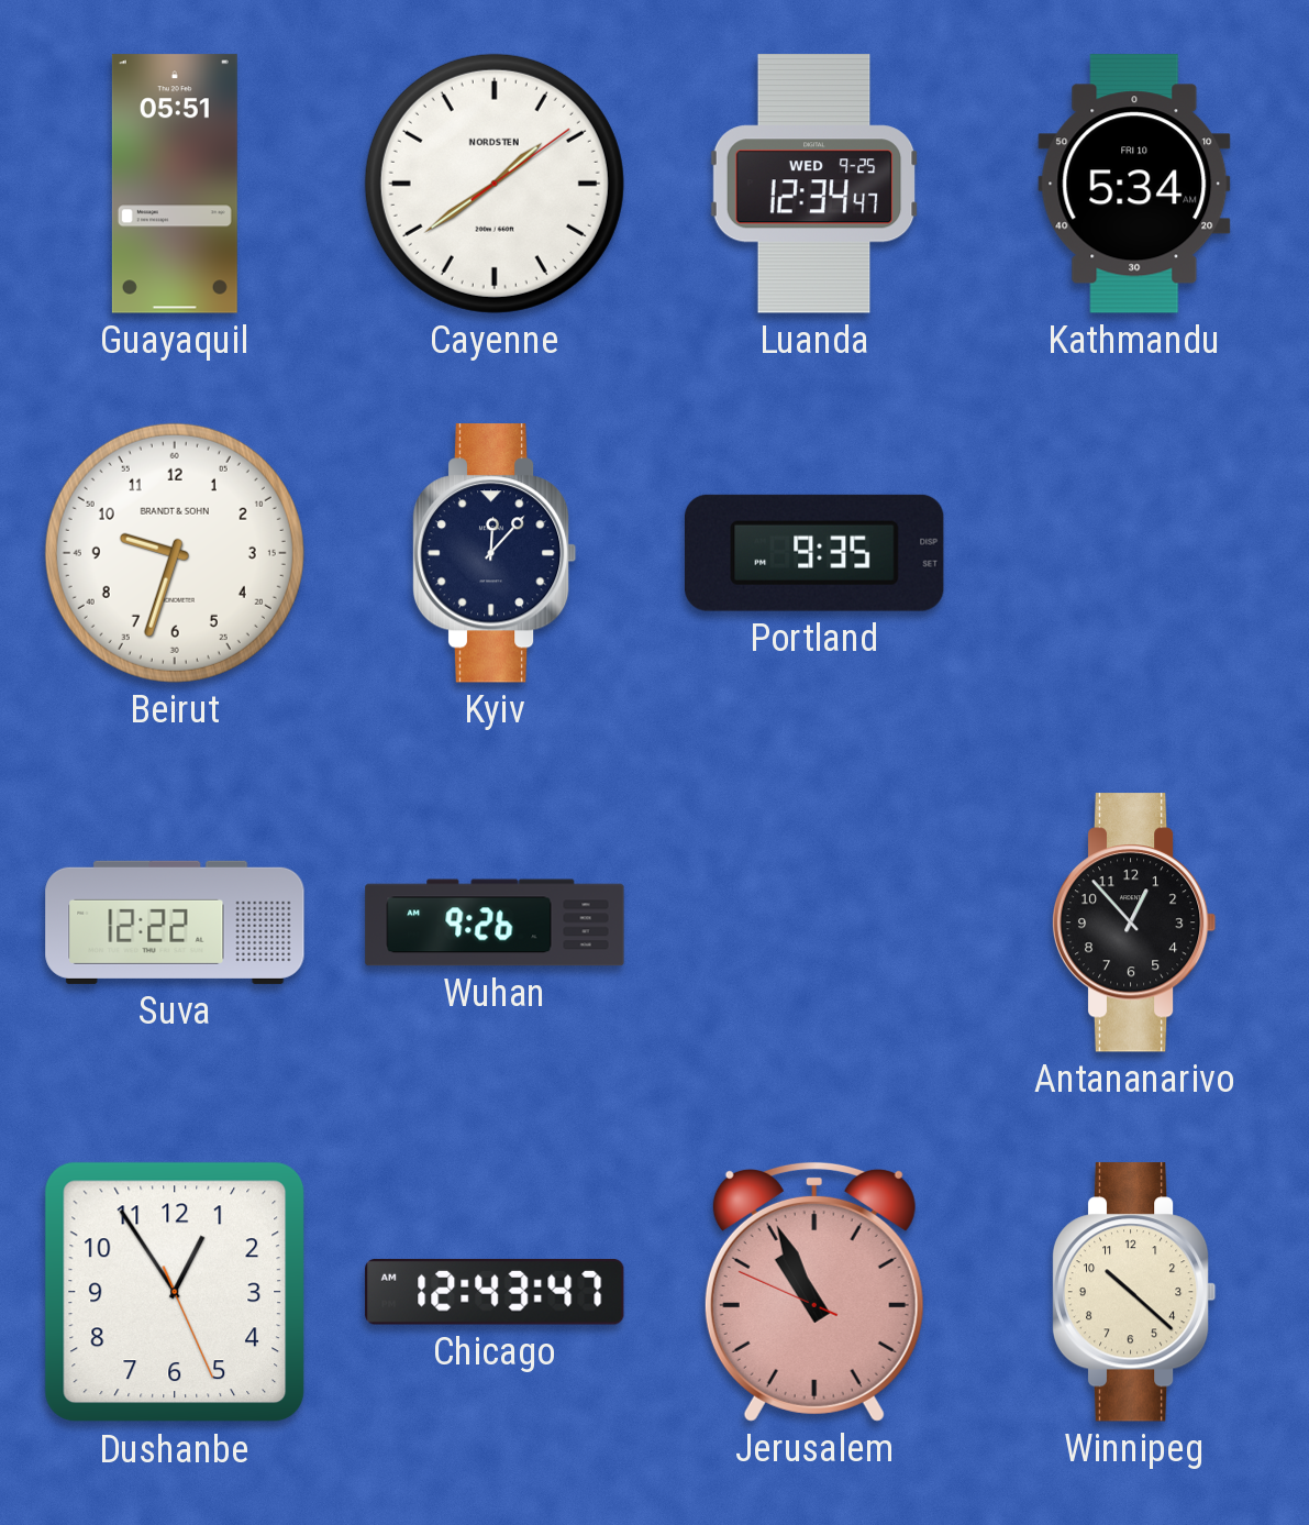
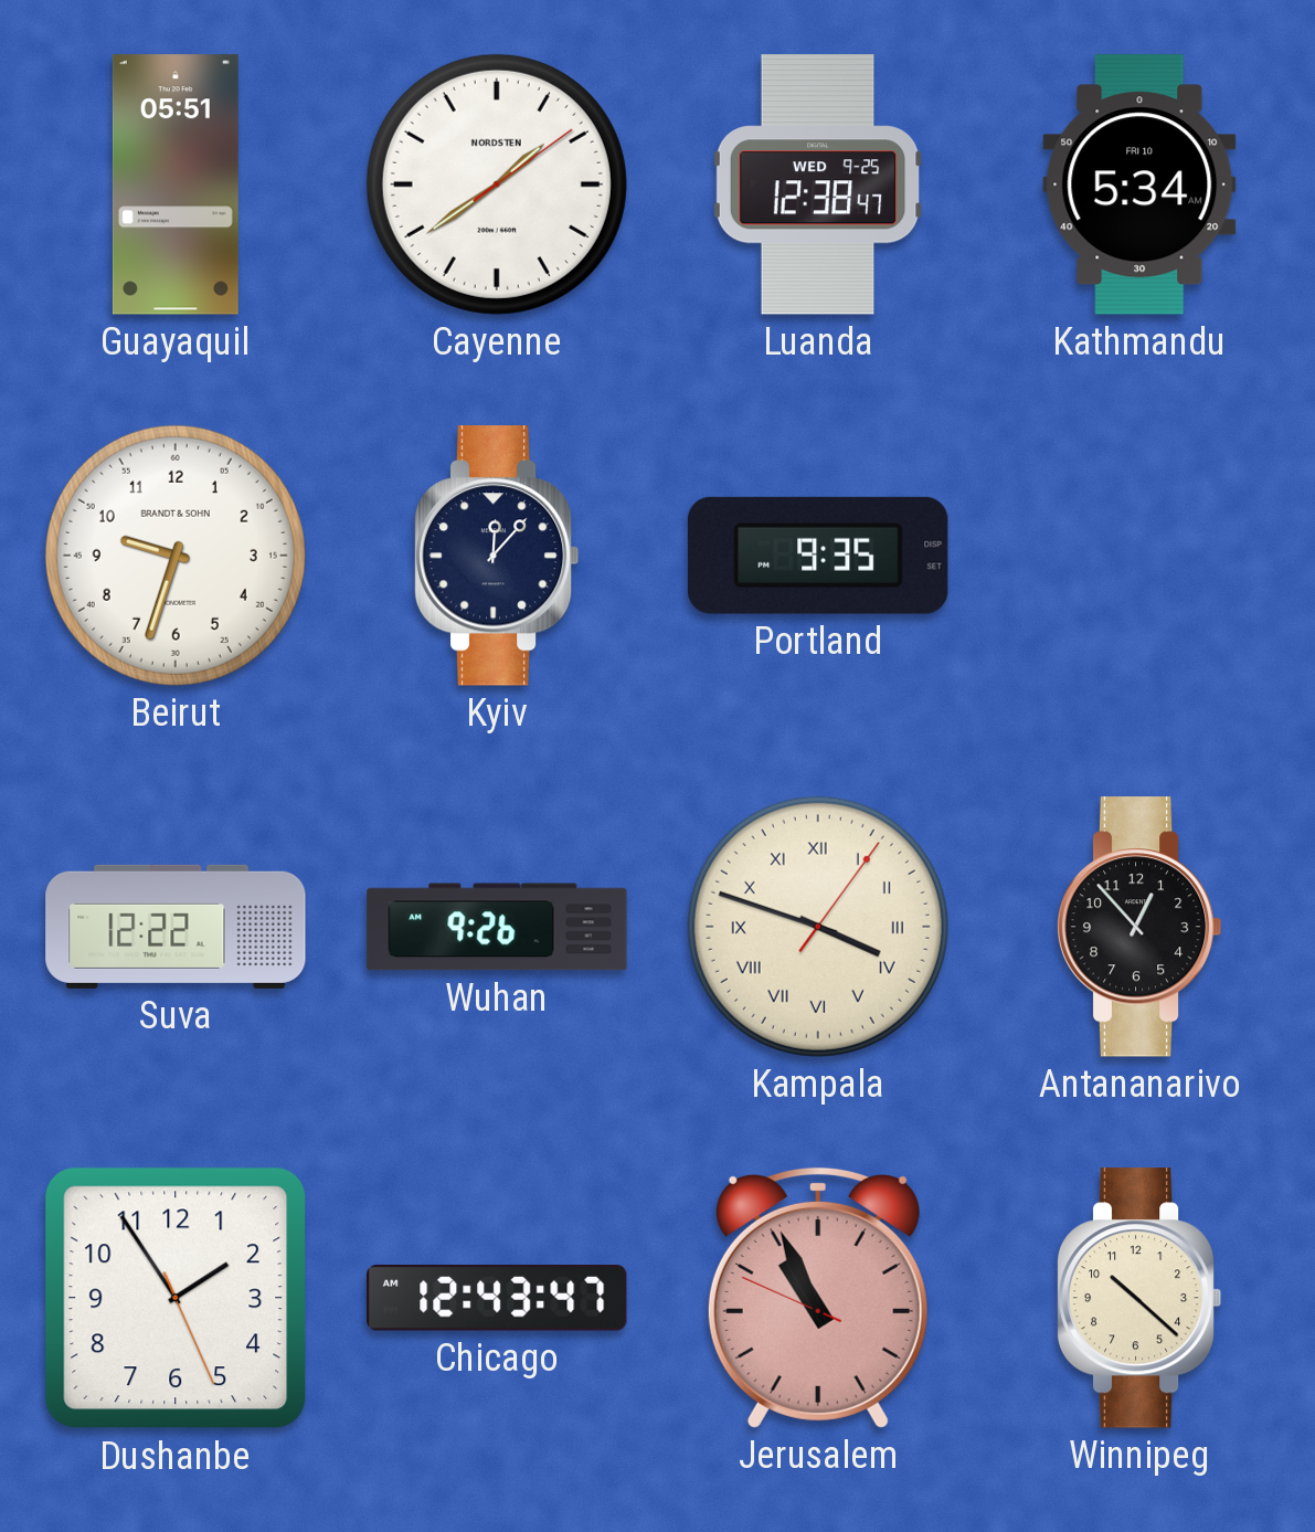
Luanda: 12:34 -> 12:38 (818, 184)
Kampala: none -> 3:48 (818, 927)
Dushanbe: 12:54 -> 1:54 (176, 1298)
